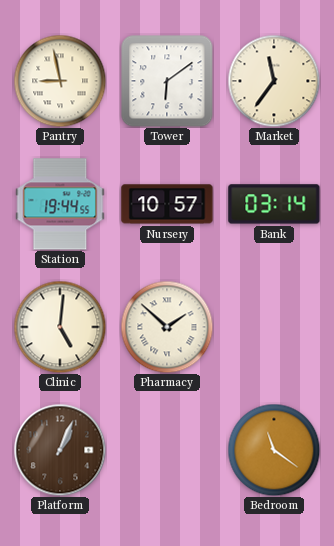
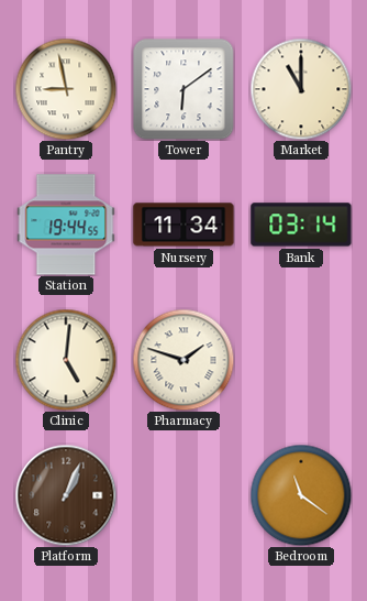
Market: 11:36 -> 11:00 (301, 89)
Nursery: 10:57 -> 11:34 (183, 225)
Pharmacy: 1:52 -> 1:48 (183, 360)
